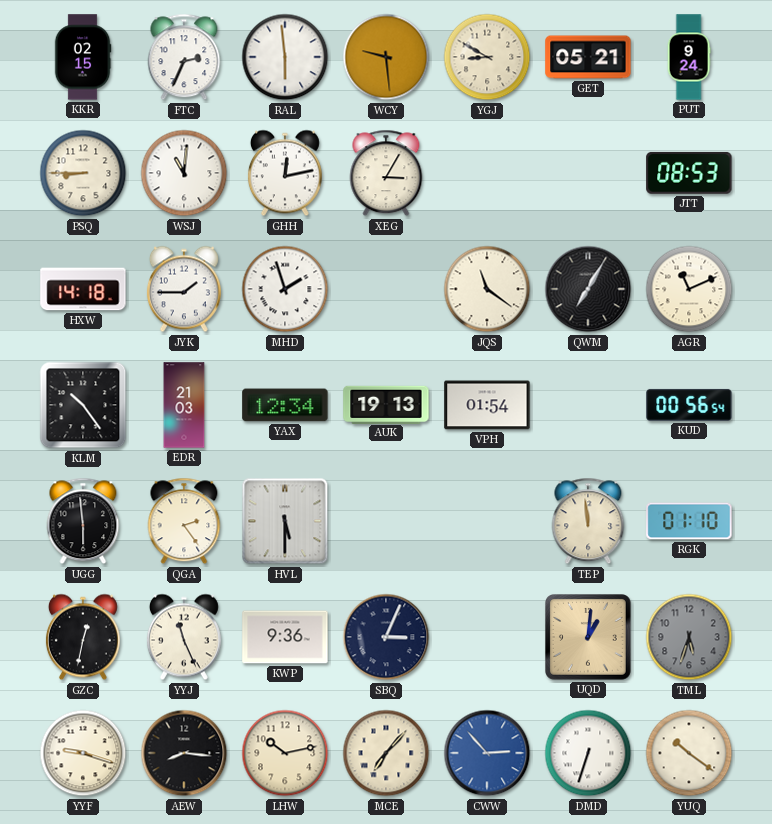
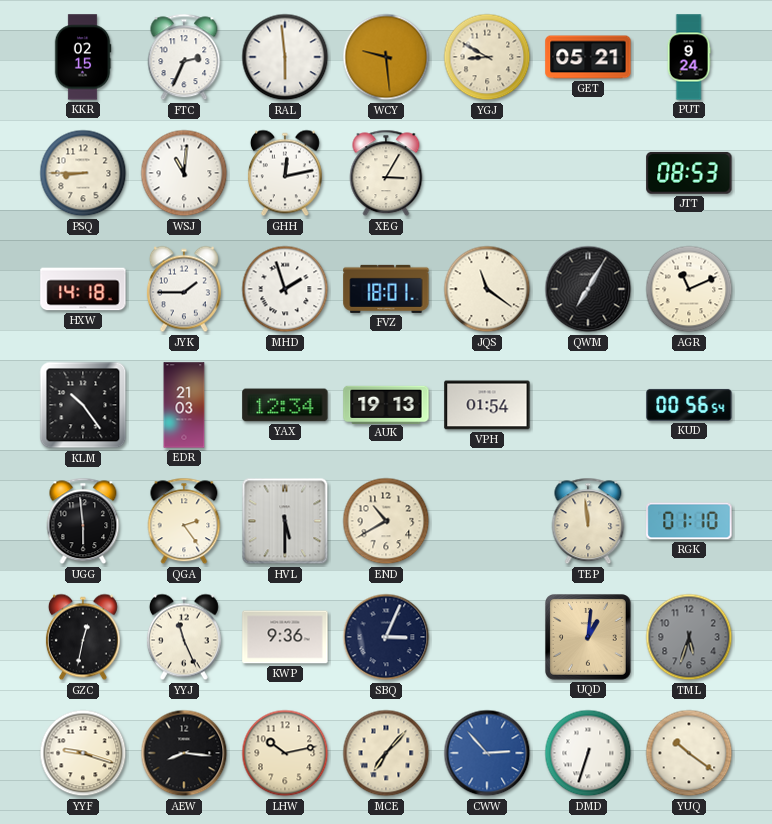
FVZ: none -> 18:01 (386, 289)
END: none -> 10:40 (386, 521)
